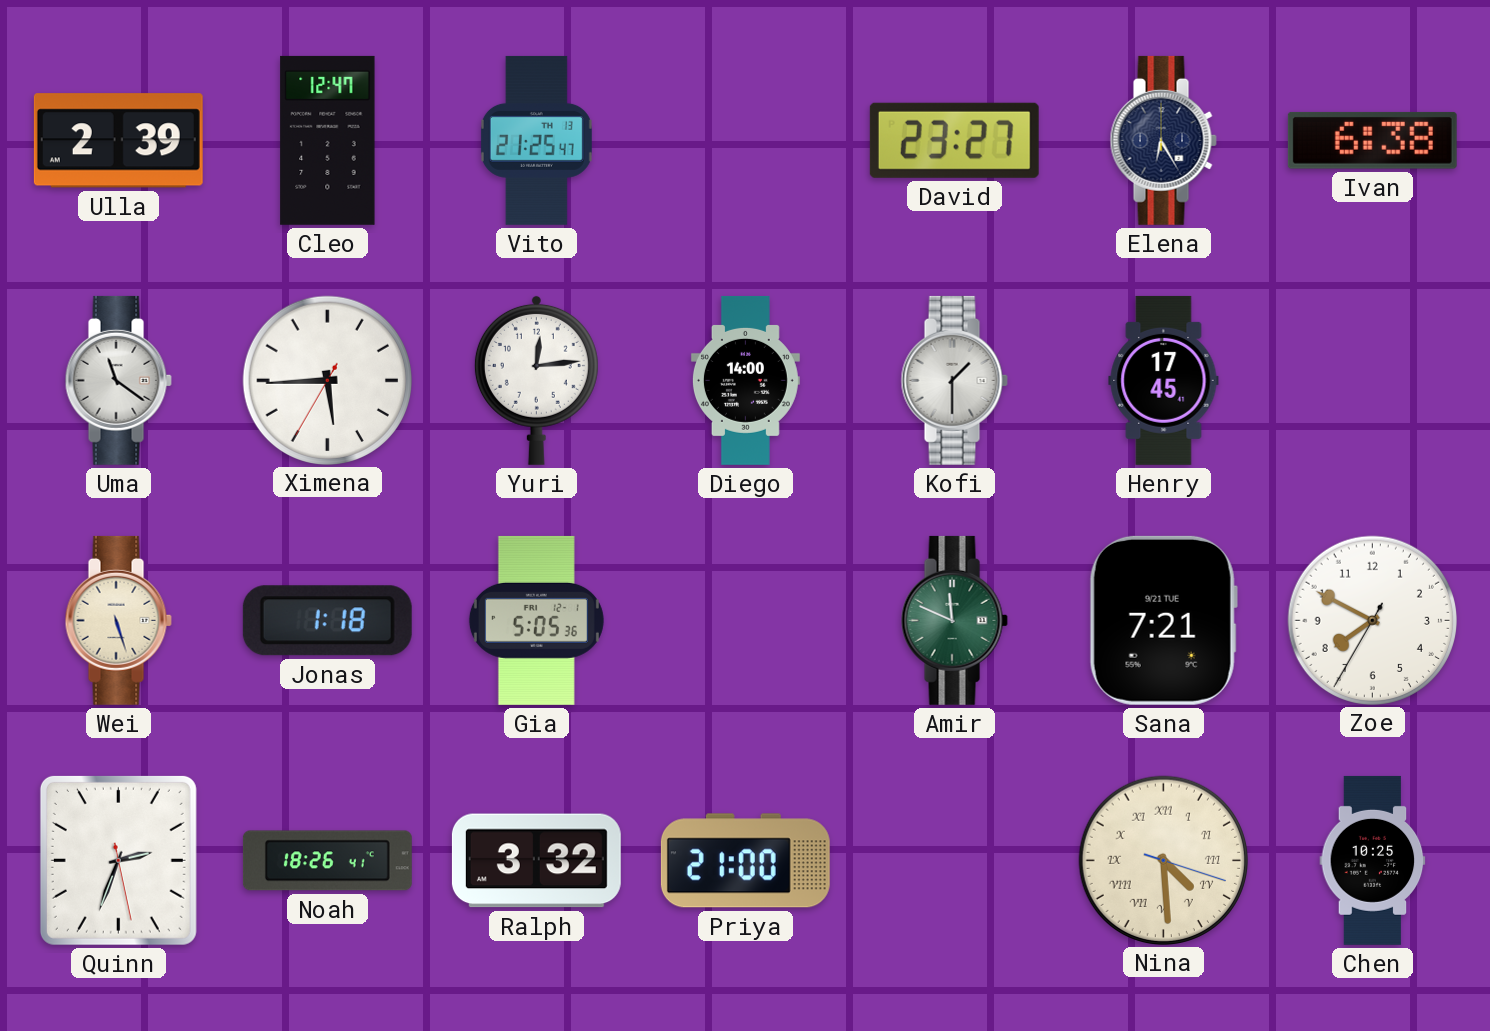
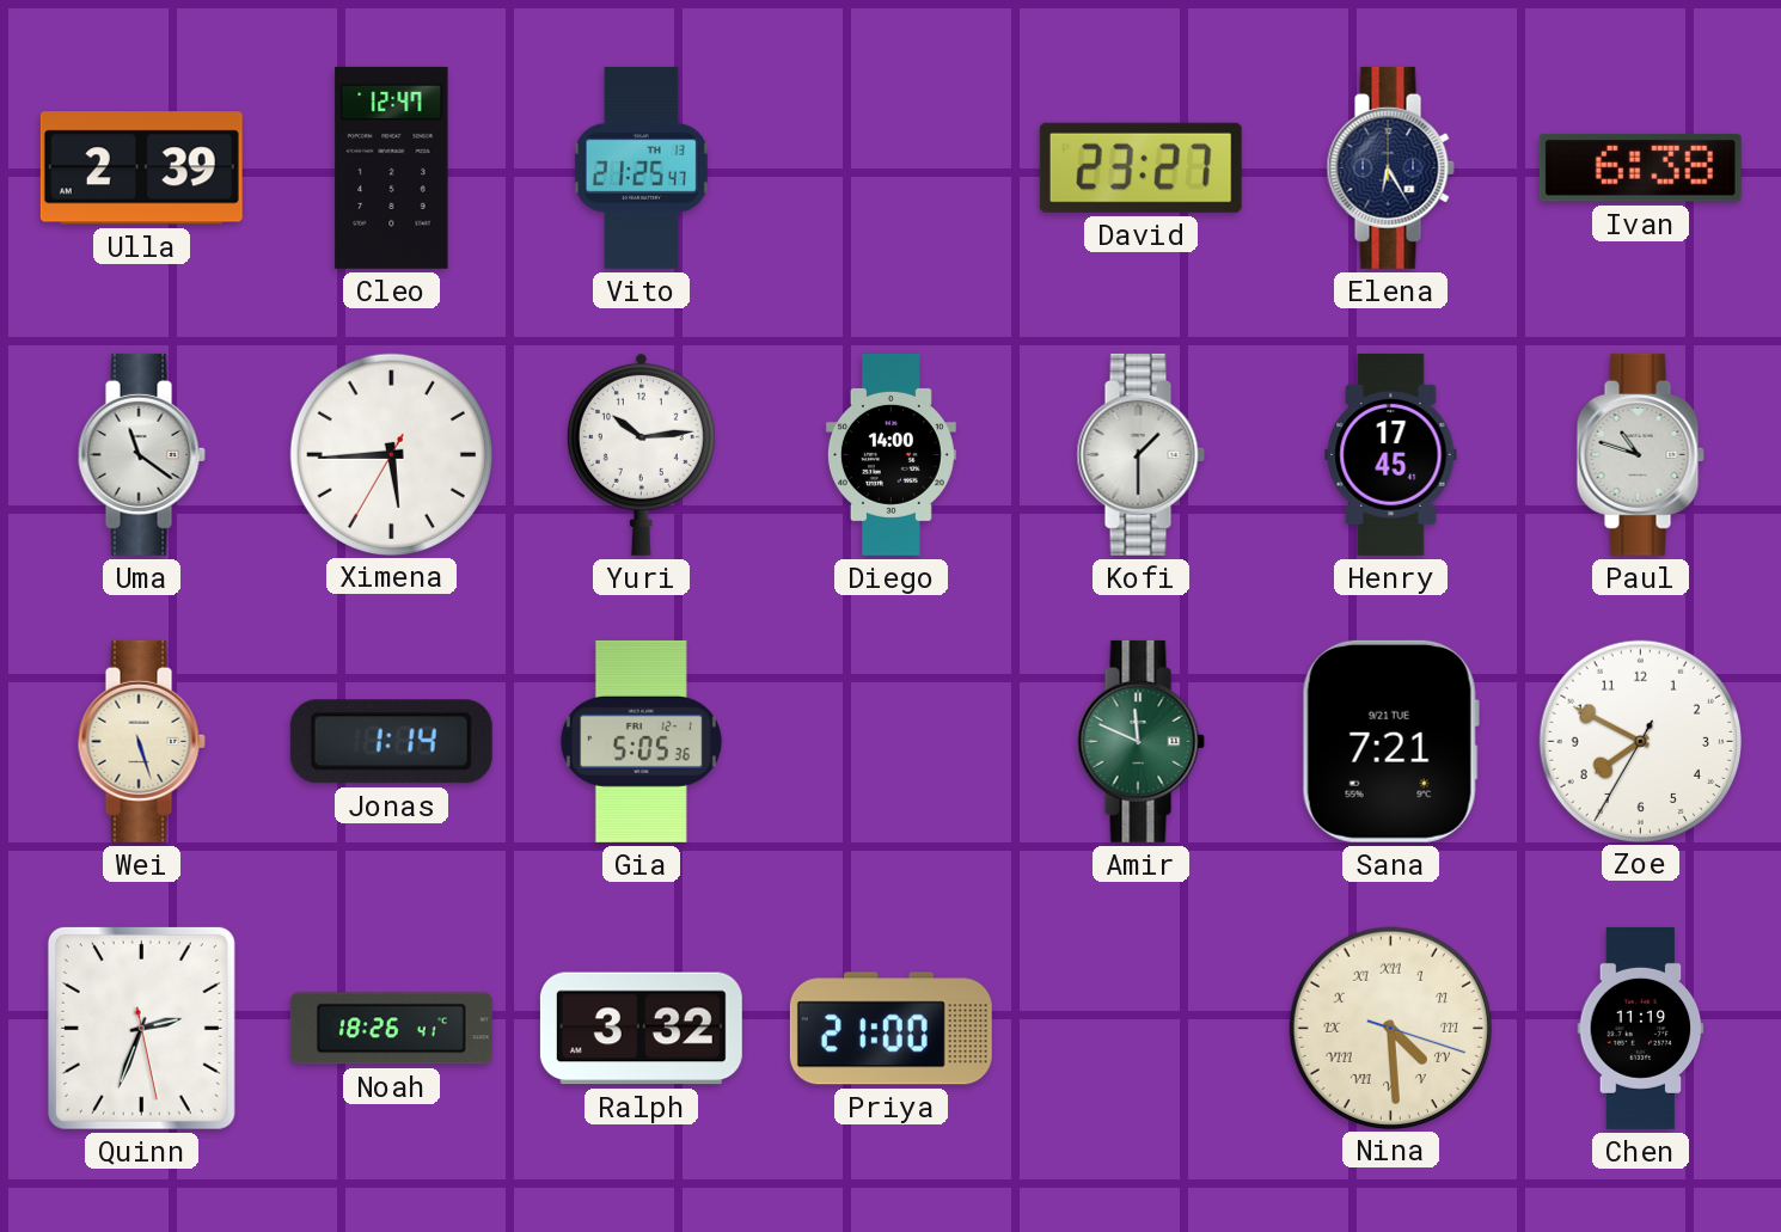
Yuri: 12:14 -> 10:14 (641, 454)
Paul: none -> 10:48 (1640, 454)
Jonas: 1:18 -> 1:14 (391, 742)
Chen: 10:25 -> 11:19 (1641, 1028)
